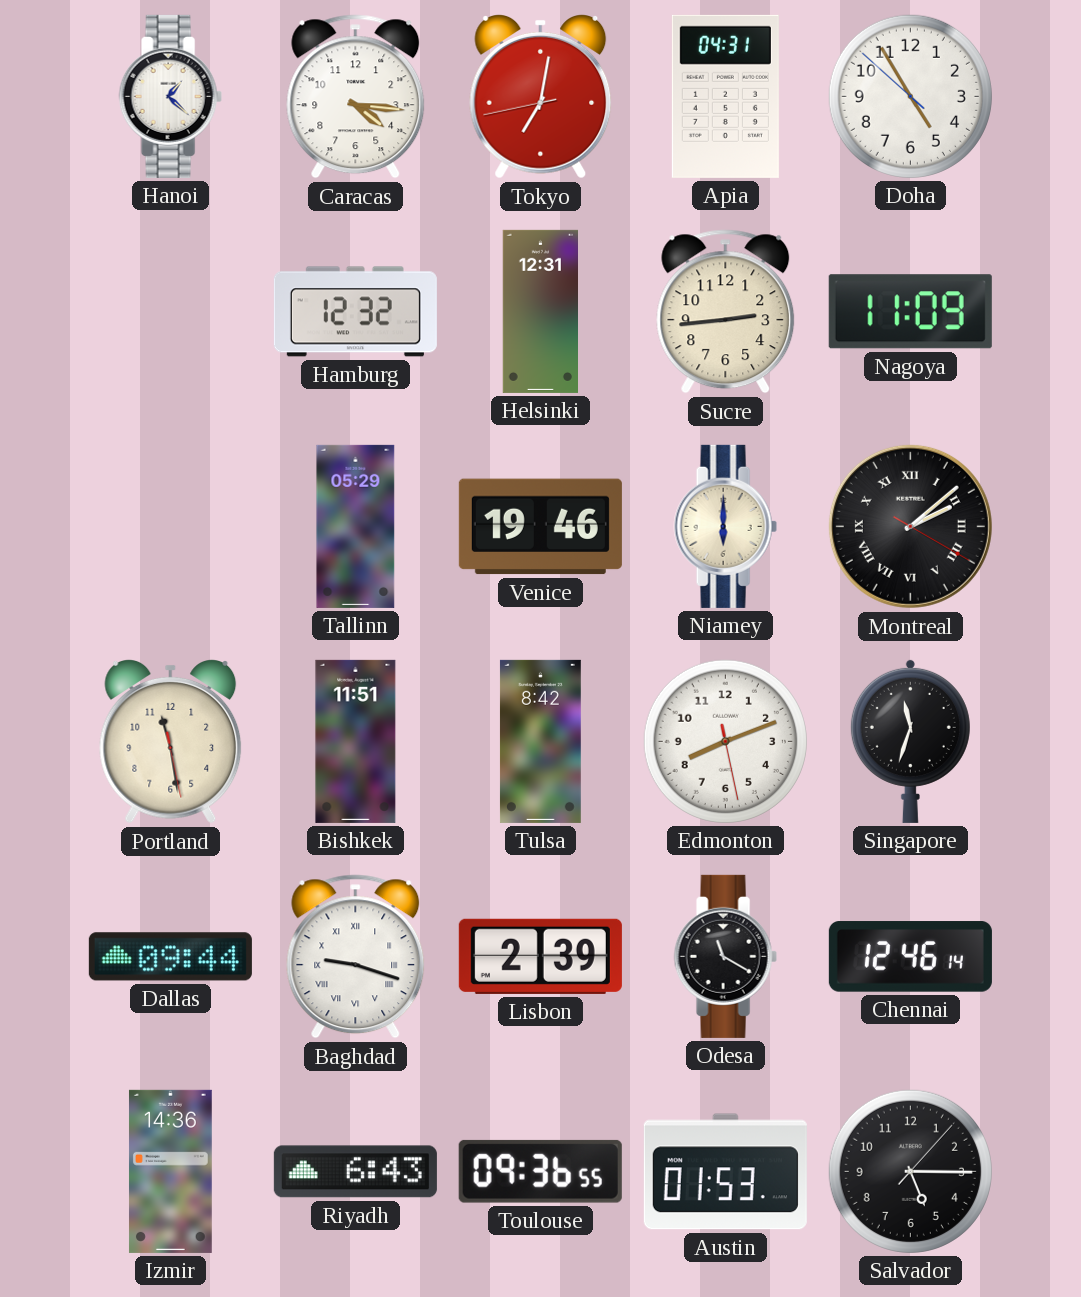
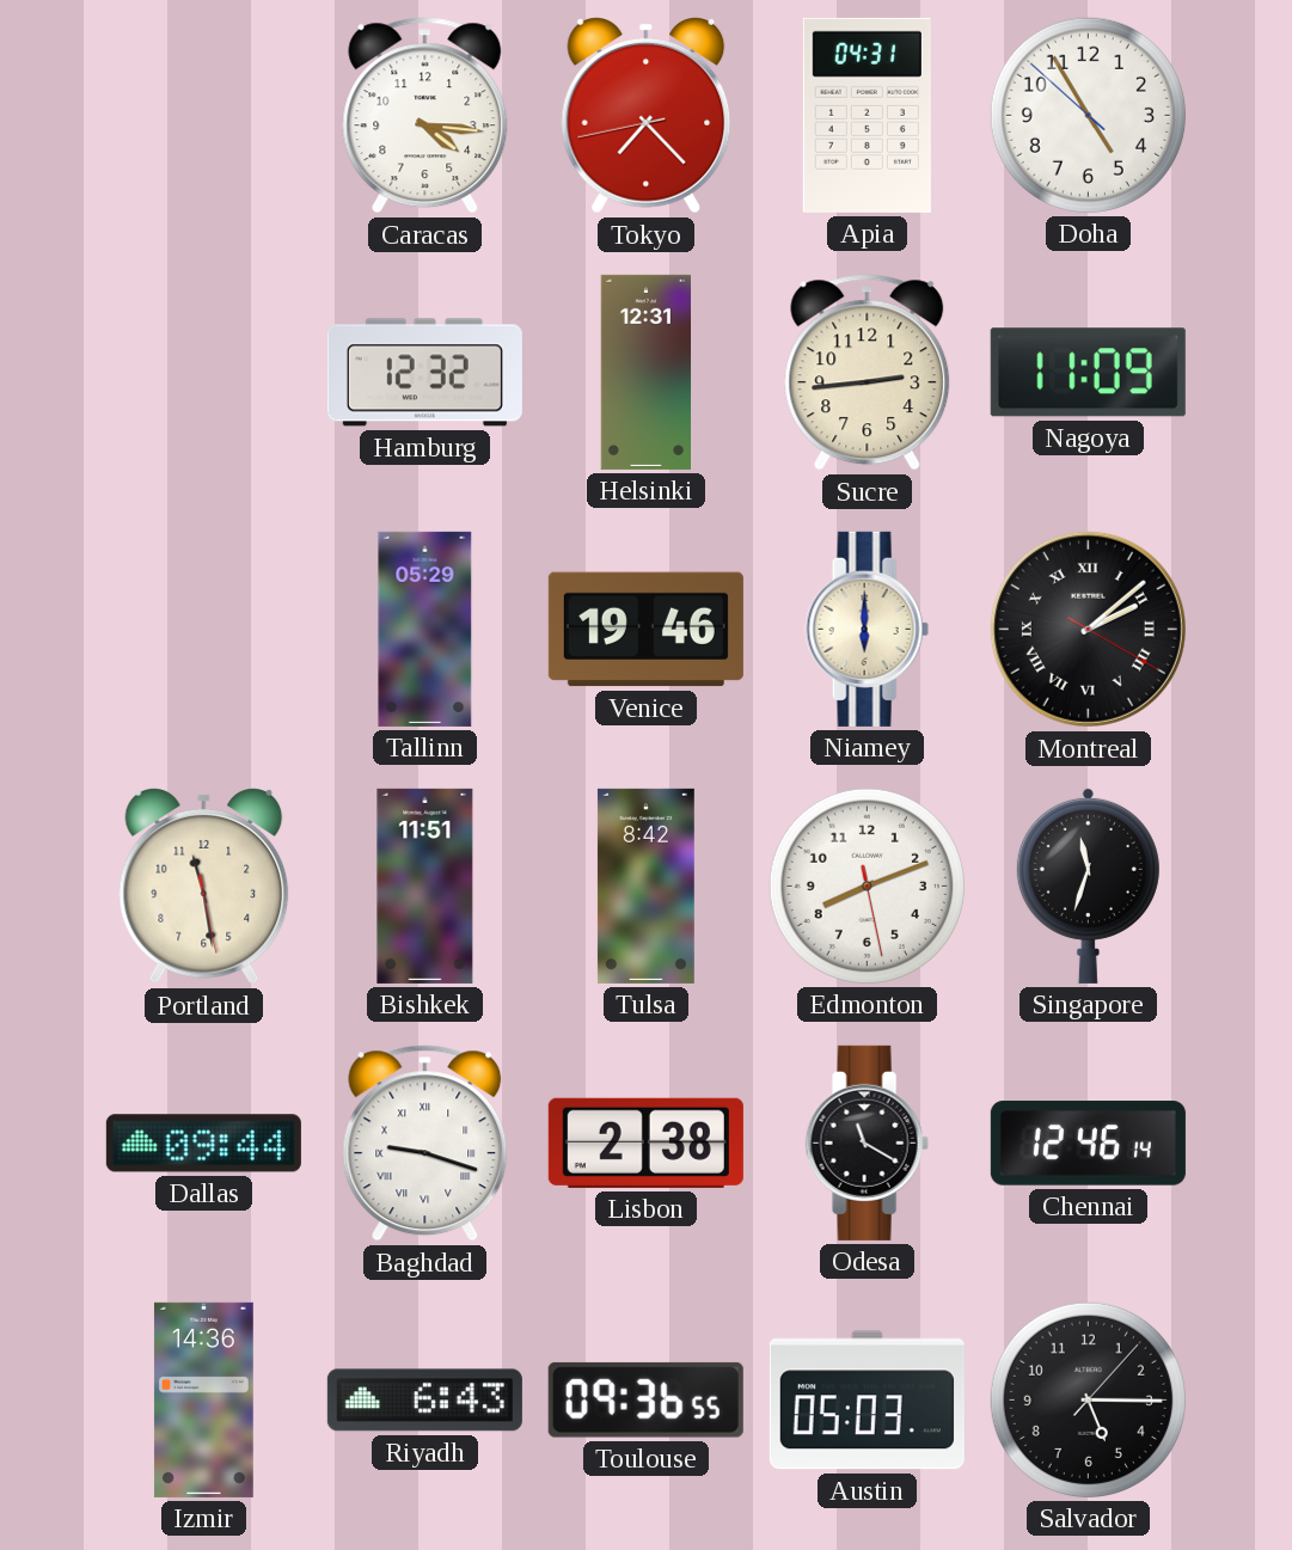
Hanoi: 1:22 -> none (170, 96)
Tokyo: 7:01 -> 7:22 (647, 116)
Lisbon: 2:39 -> 2:38 (645, 1142)
Austin: 01:53 -> 05:03 (867, 1401)
